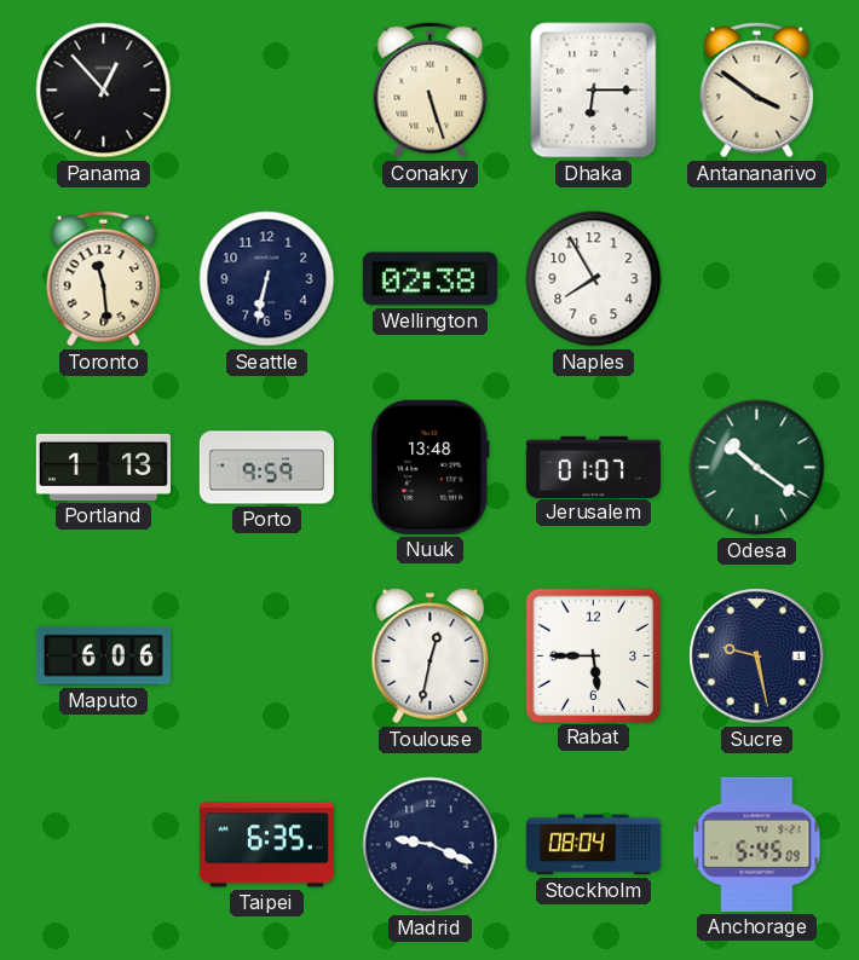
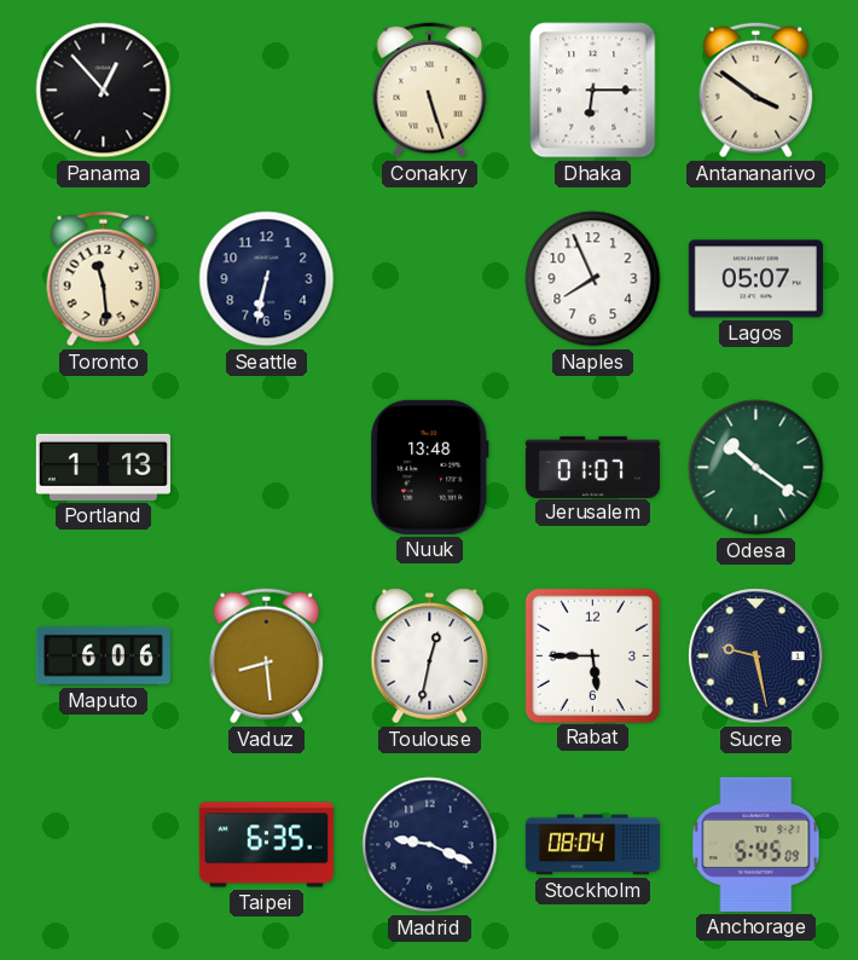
Wellington: 02:38 -> none (429, 279)
Naples: 7:55 -> 7:56 (593, 279)
Lagos: none -> 05:07 (755, 279)
Porto: 9:59 -> none (266, 468)
Vaduz: none -> 8:29 (267, 657)
